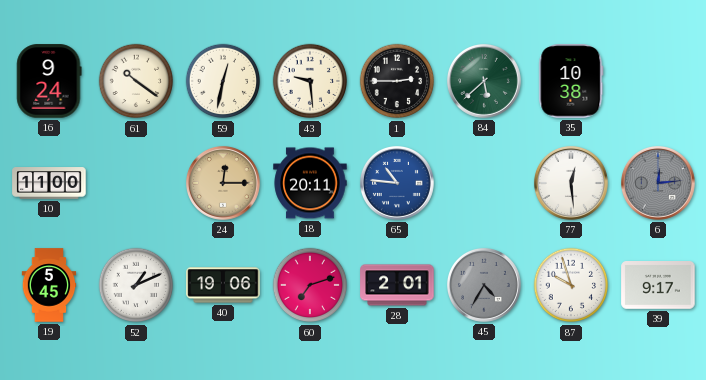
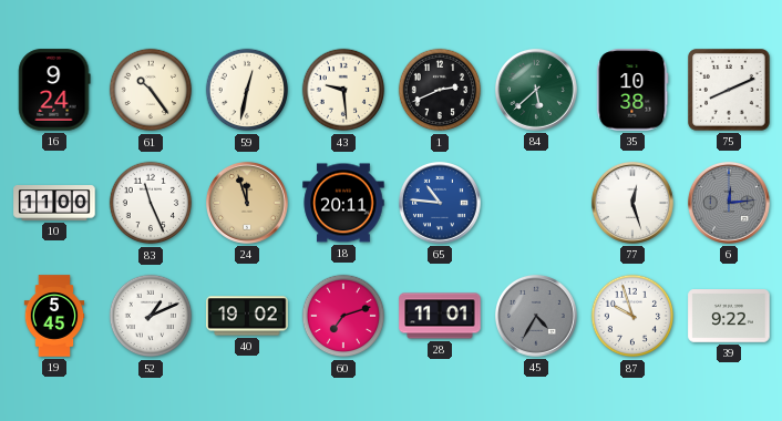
61: 10:21 -> 10:24 (151, 90)
1: 2:45 -> 2:41 (440, 90)
75: none -> 8:11 (729, 90)
83: none -> 11:26 (151, 203)
24: 12:15 -> 11:57 (247, 203)
77: 12:29 -> 12:27 (632, 203)
40: 19:06 -> 19:02 (247, 316)
28: 2:01 -> 11:01 (440, 316)
39: 9:17 -> 9:22 (729, 317)
